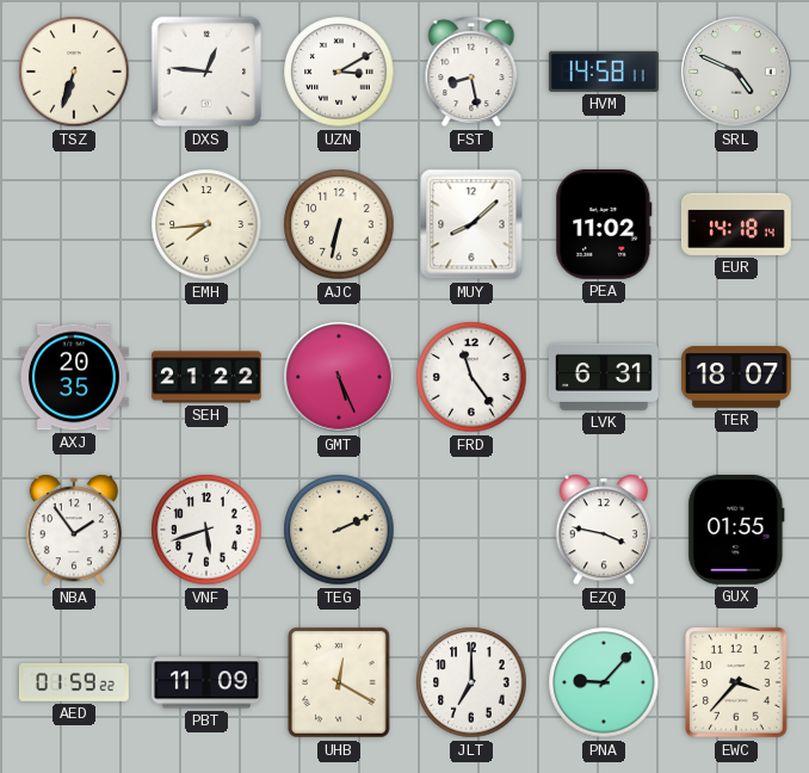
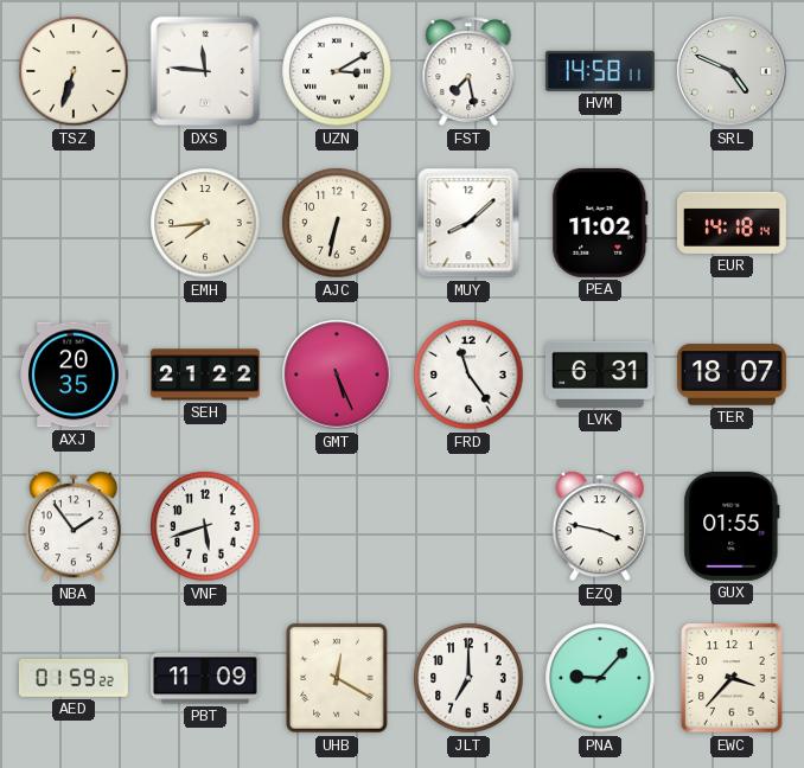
DXS: 12:46 -> 11:46 (205, 71)
FST: 8:28 -> 7:28 (468, 71)
TEG: 2:11 -> none (339, 530)
